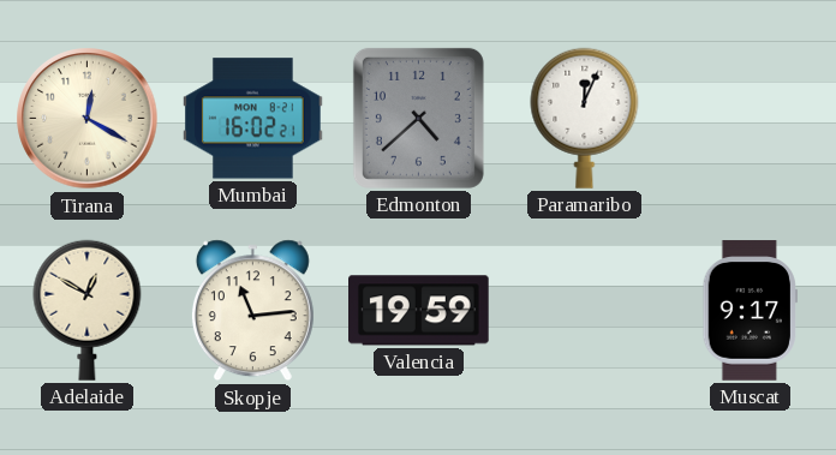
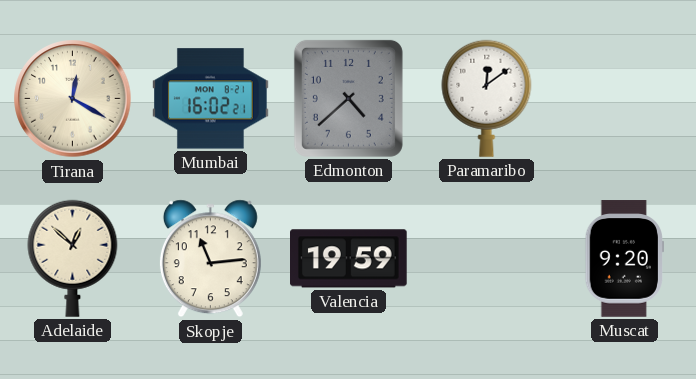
Paramaribo: 12:04 -> 12:09 (487, 98)
Adelaide: 12:50 -> 12:52 (73, 258)
Muscat: 9:17 -> 9:20 (624, 259)
